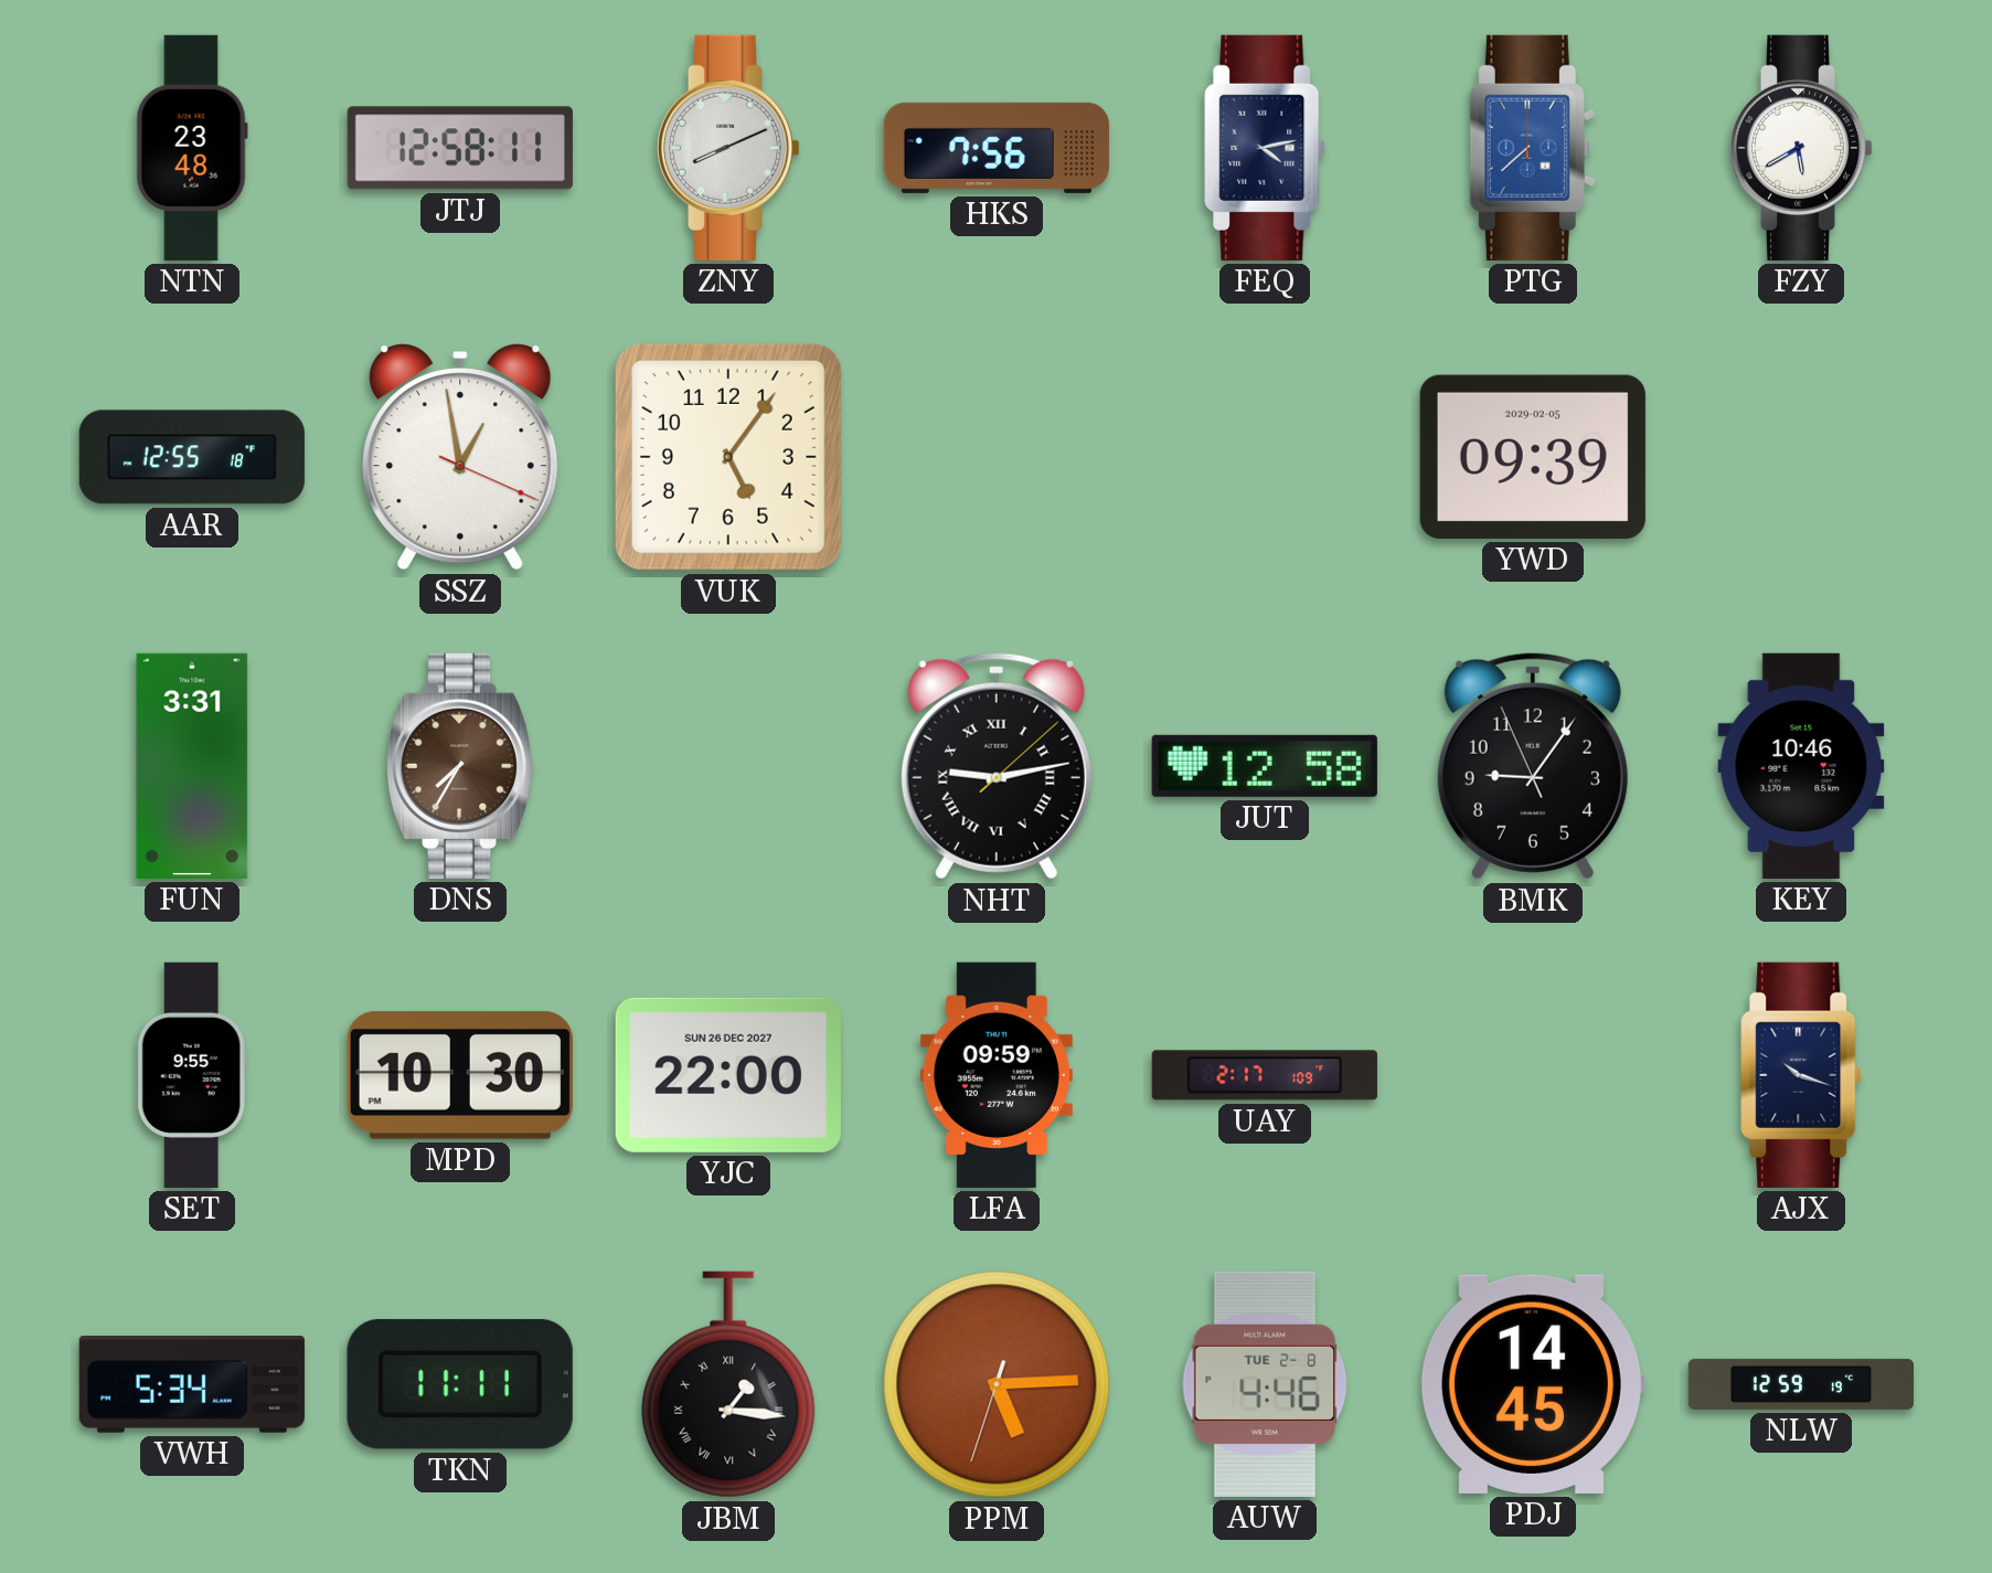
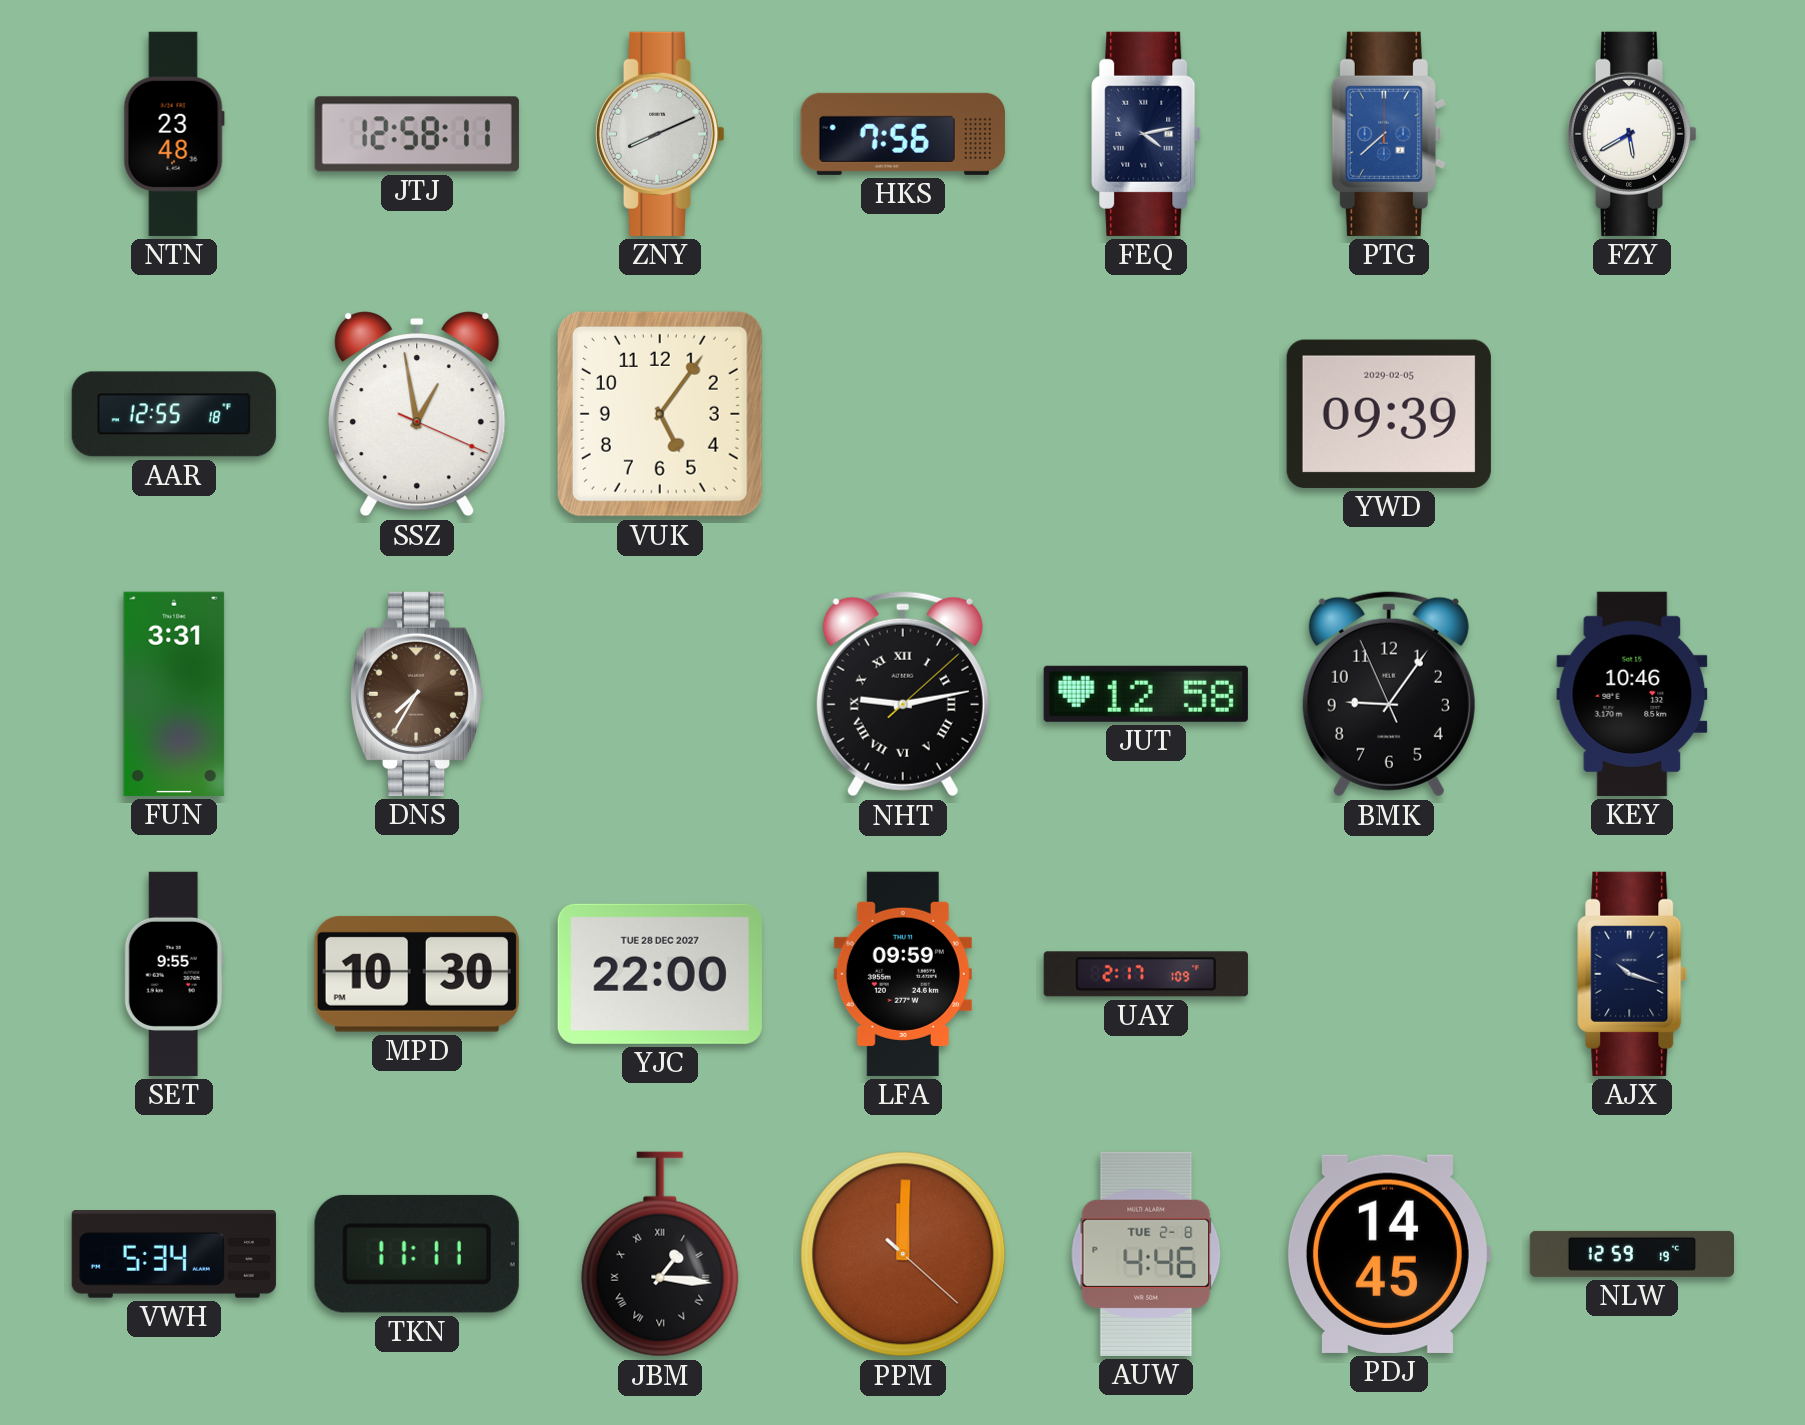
YJC date: SUN 26 DEC 2027 -> TUE 28 DEC 2027 (660, 974)
PPM: 5:14 -> 12:00 (903, 1254)
